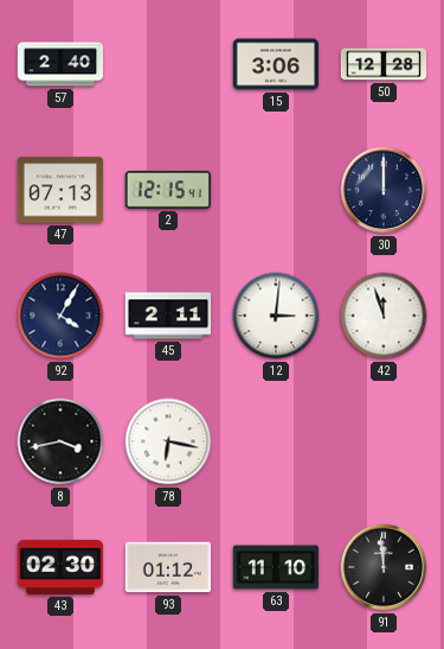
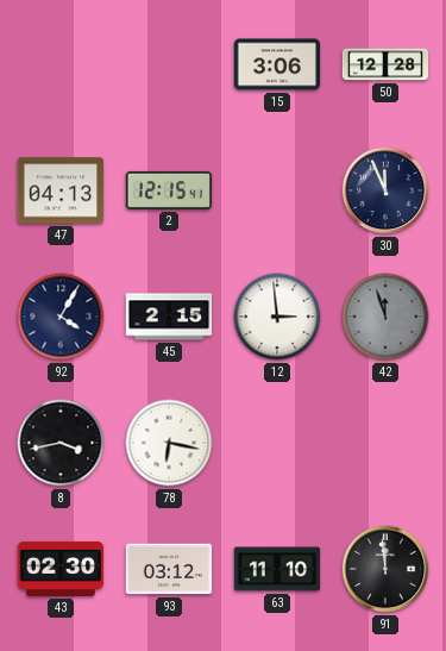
57: 2:40 -> none (60, 64)
47: 07:13 -> 04:13 (61, 190)
30: 12:00 -> 11:56 (385, 190)
45: 2:11 -> 2:15 (169, 317)
12: 3:01 -> 2:59 (277, 317)
42 dial: white -> grey (385, 317)
93: 01:12 -> 03:12 (169, 569)
